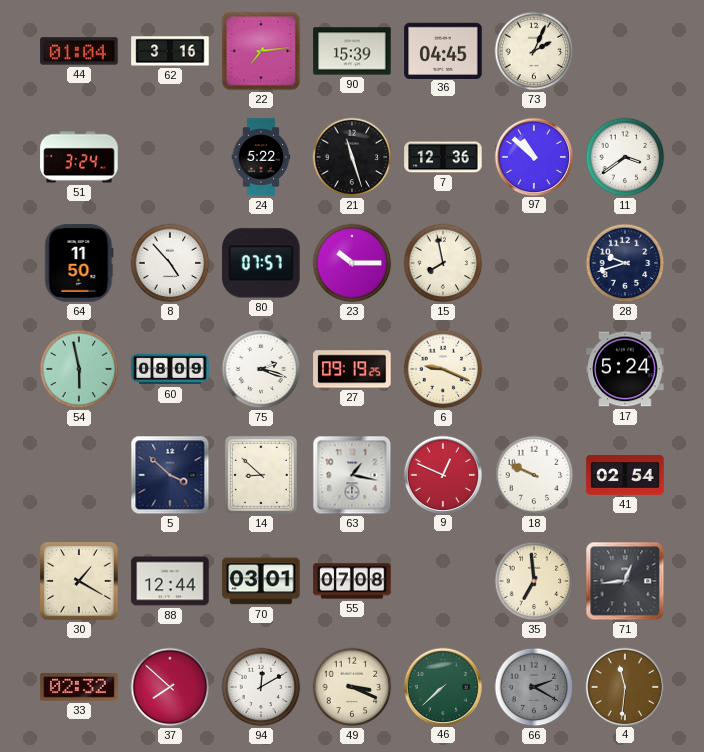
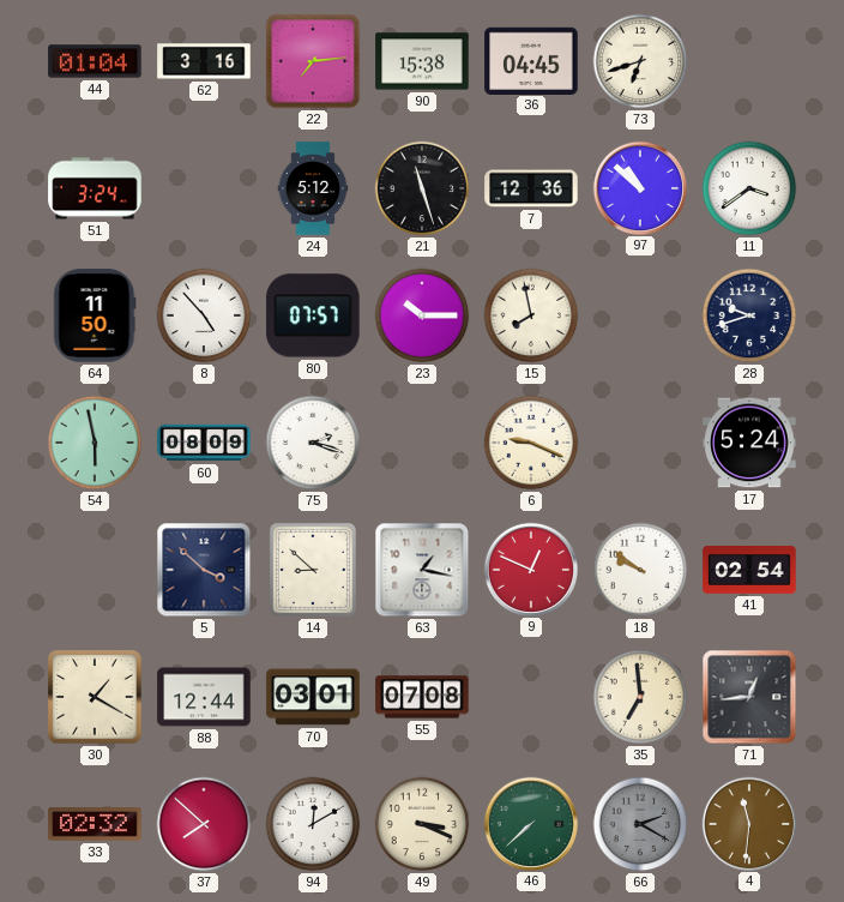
90: 15:39 -> 15:38 (422, 61)
73: 2:04 -> 6:42 (640, 61)
24: 5:22 -> 5:12 (313, 188)
27: 09:19 -> none (352, 369)
18: 9:49 -> 9:51 (640, 570)
